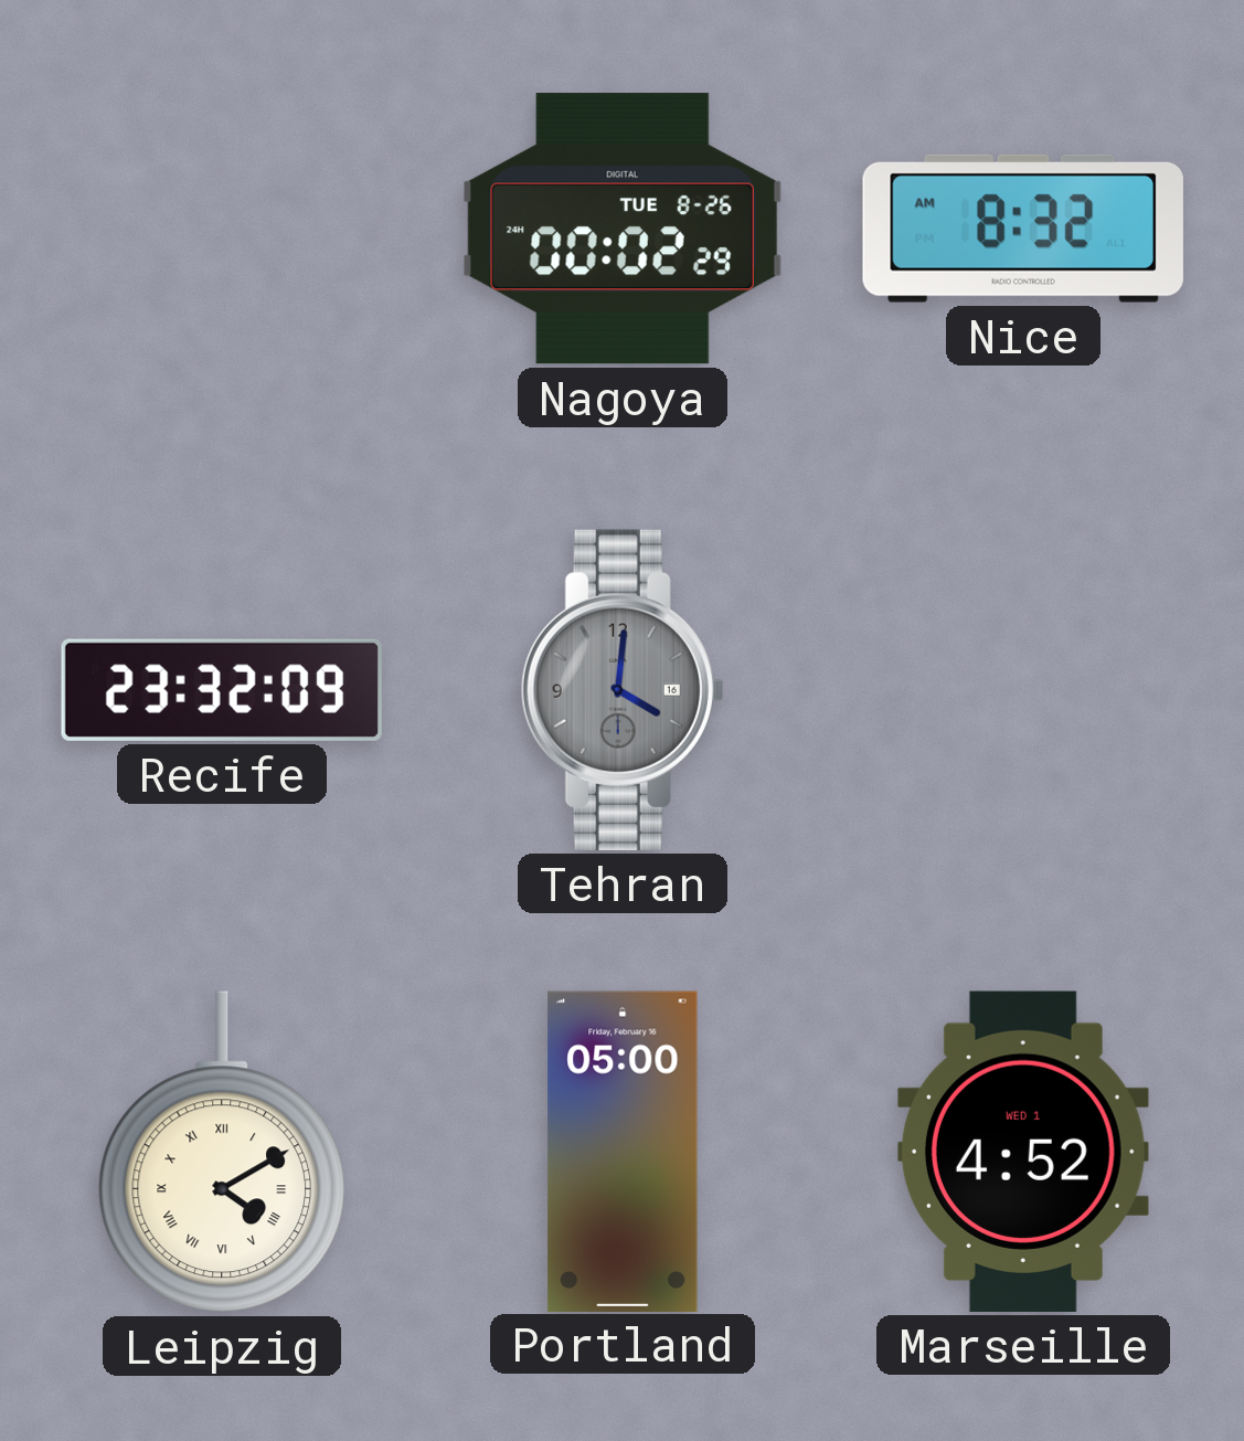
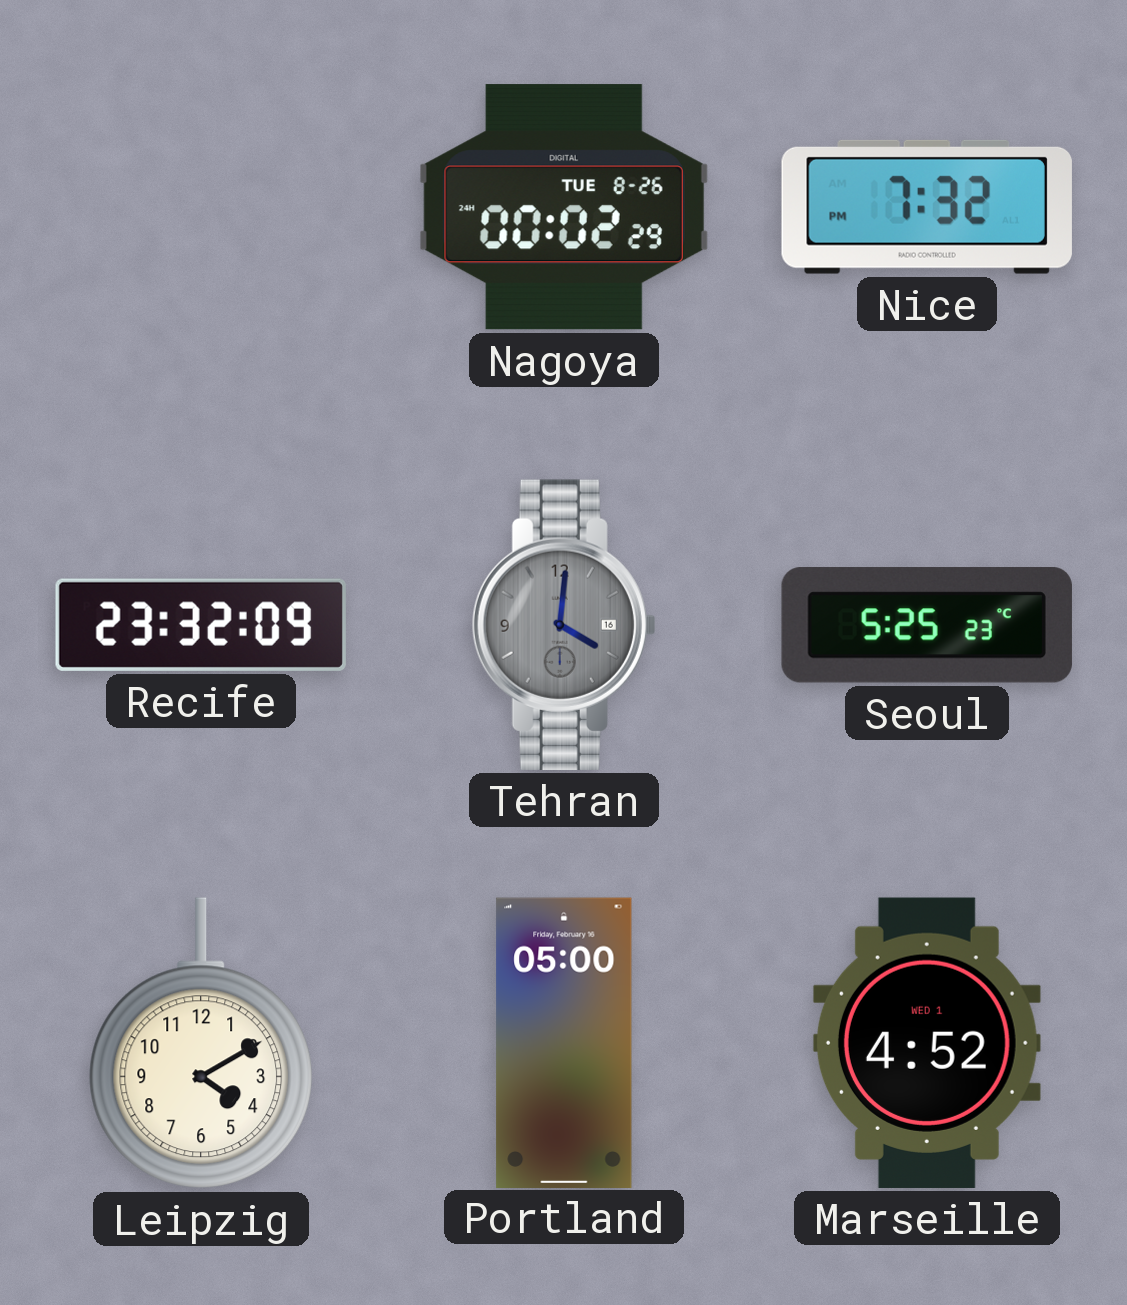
Nice: 8:32 -> 7:32 (927, 207)
Seoul: none -> 5:25 (927, 625)
Leipzig numerals: Roman -> Arabic (201, 1043)
